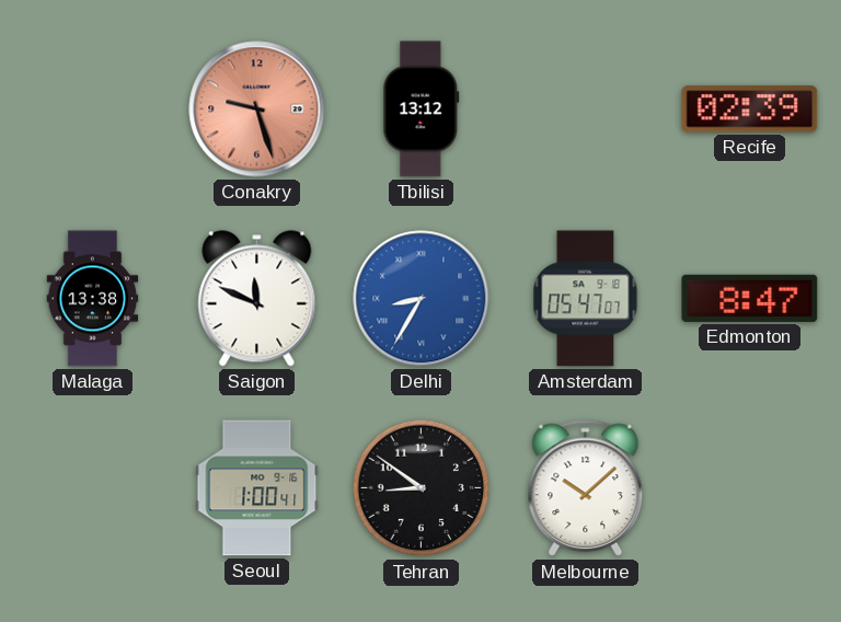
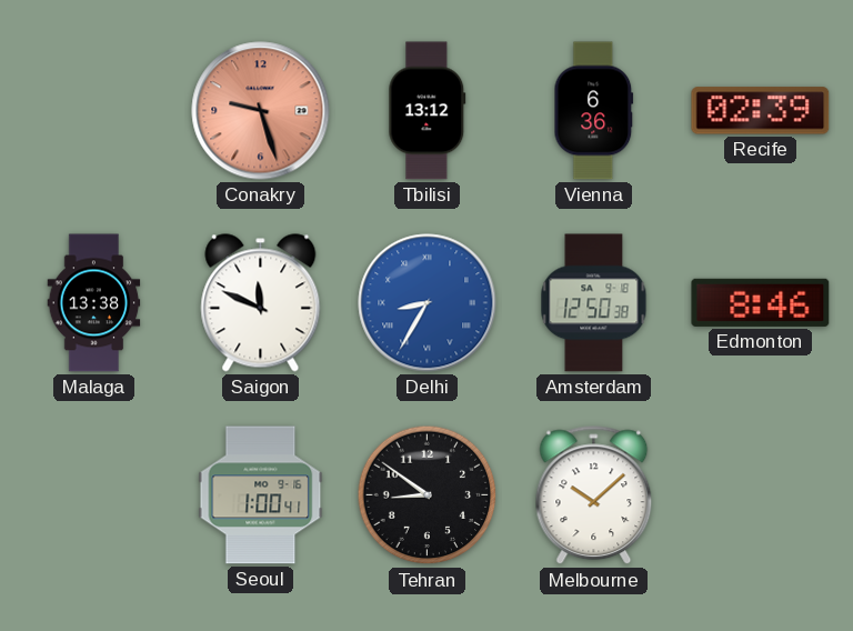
Vienna: none -> 6:36 (594, 111)
Amsterdam: 05:47 -> 12:50 (594, 303)
Edmonton: 8:47 -> 8:46 (761, 302)
